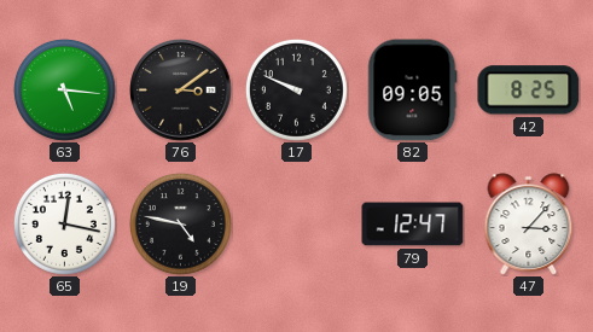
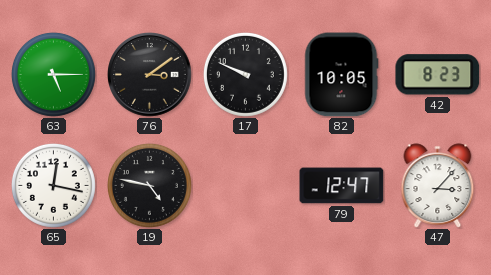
63: 5:16 -> 5:15 (53, 74)
82: 09:05 -> 10:05 (342, 75)
42: 8:25 -> 8:23 (438, 75)
